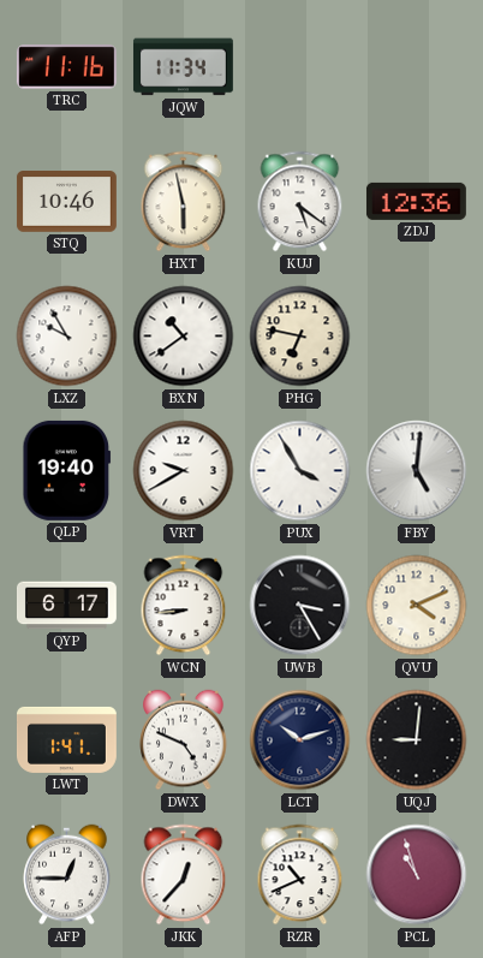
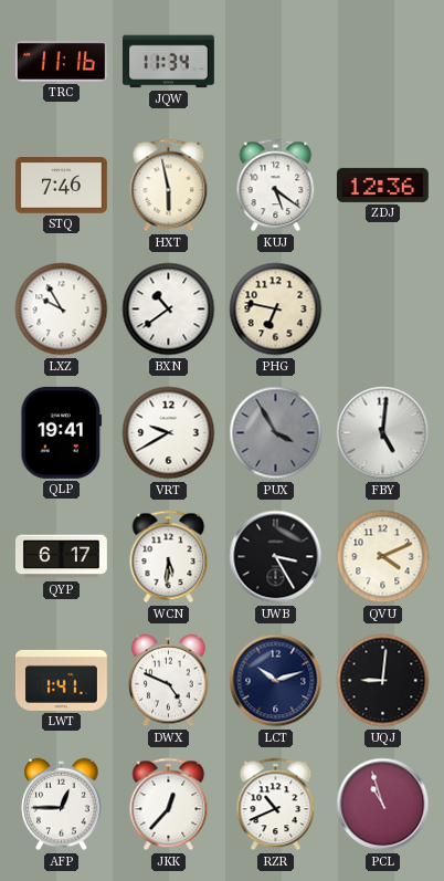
STQ: 10:46 -> 7:46 (61, 186)
QLP: 19:40 -> 19:41 (62, 432)
PUX dial: white -> grey (276, 433)
WCN: 8:44 -> 5:31 (169, 557)
